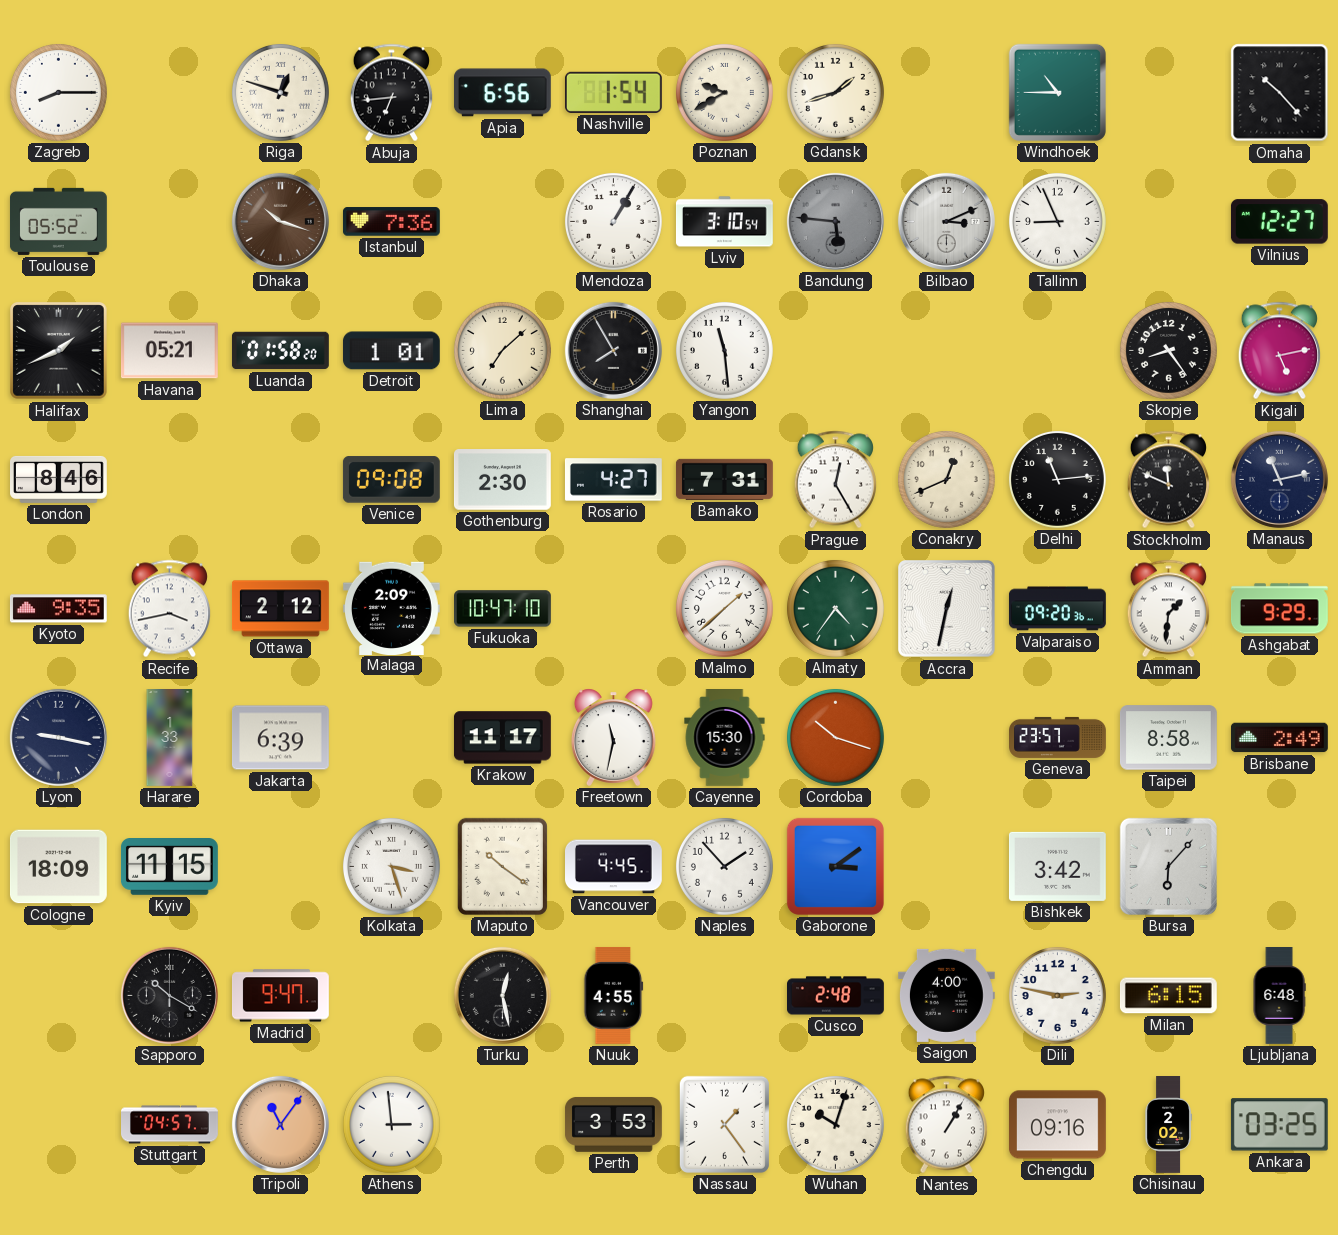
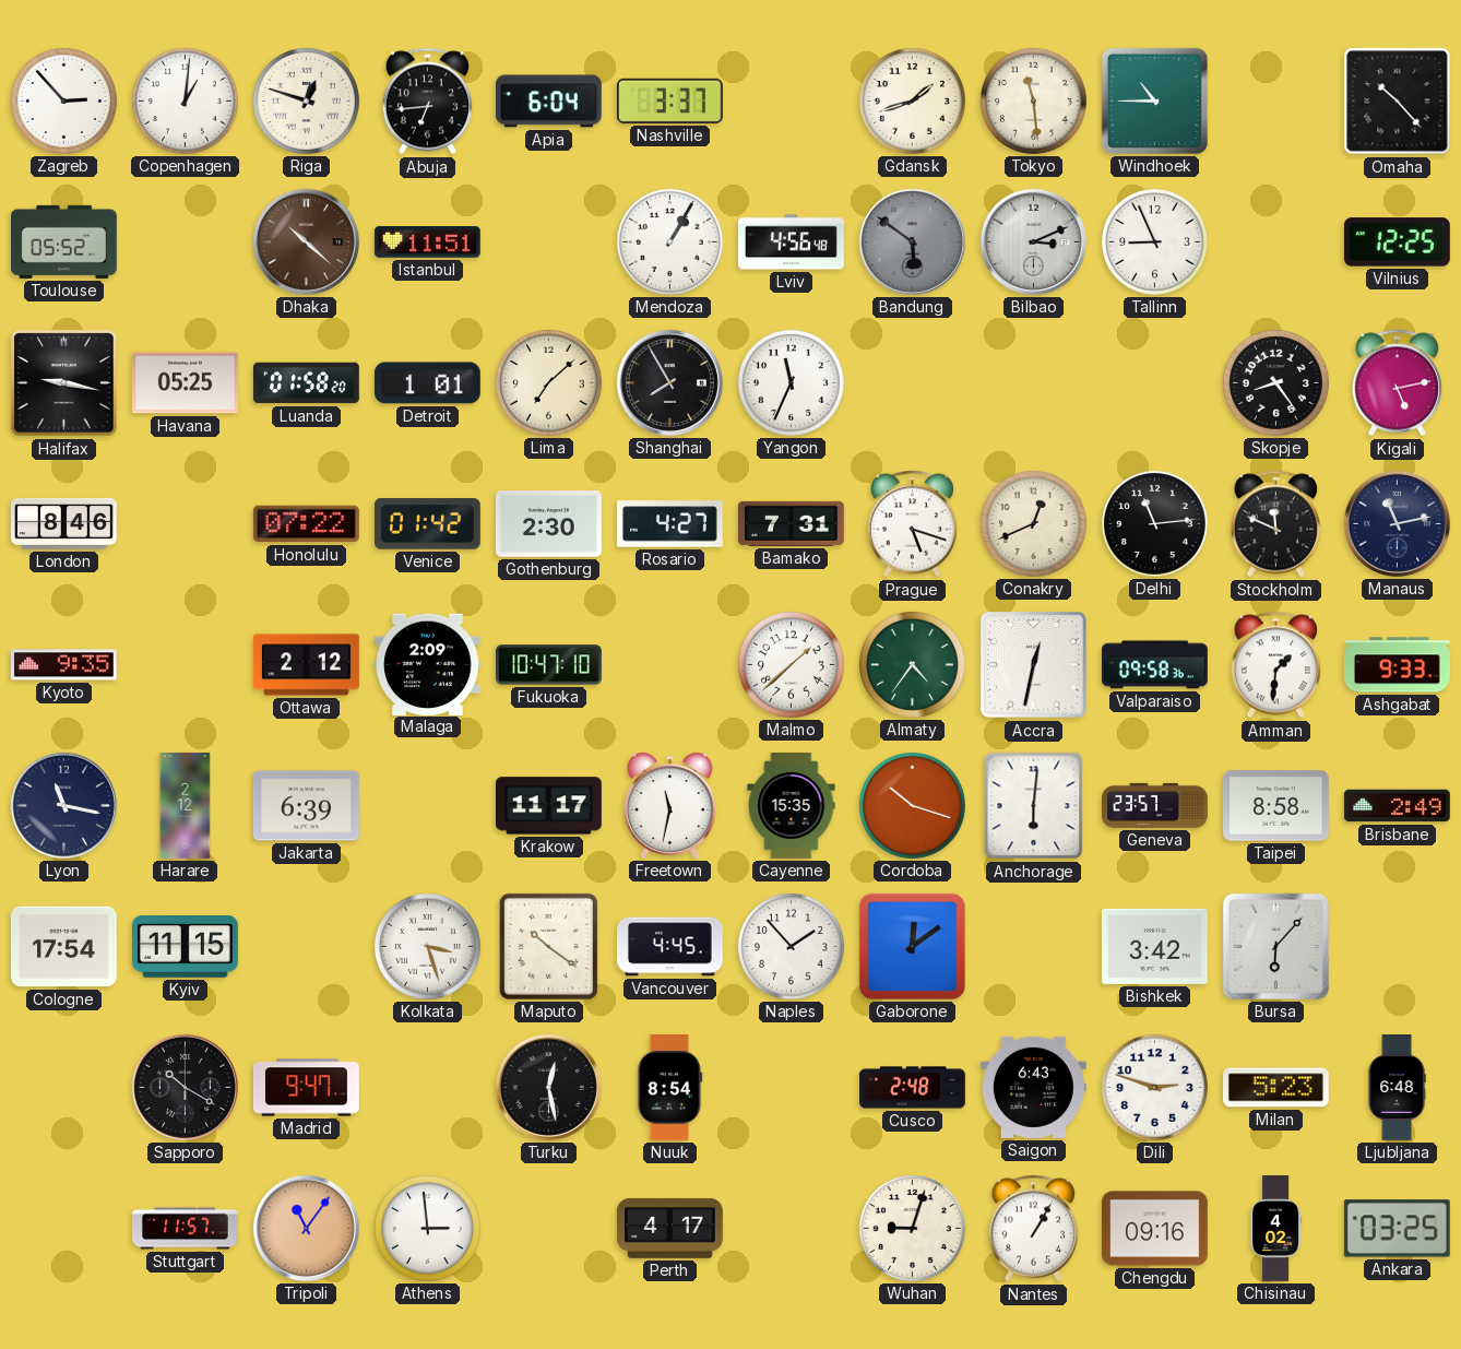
Zagreb: 8:15 -> 2:53 (63, 100)
Copenhagen: none -> 1:01 (185, 100)
Apia: 6:56 -> 6:04 (548, 102)
Nashville: 1:54 -> 3:37 (669, 100)
Poznan: 9:40 -> none (724, 92)
Tokyo: none -> 11:29 (1033, 100)
Dhaka: 10:18 -> 10:22 (306, 241)
Istanbul: 7:36 -> 11:51 (427, 242)
Lviv: 3:10 -> 4:56 (791, 242)
Bandung: 5:46 -> 5:51 (912, 241)
Vilnius: 12:27 -> 12:25 (1397, 242)
Halifax: 1:41 -> 9:17 (64, 383)
Havana: 05:21 -> 05:25 (185, 383)
Yangon: 11:29 -> 11:34 (791, 382)
Honolulu: none -> 07:22 (306, 524)
Venice: 09:08 -> 01:42 (427, 524)
Prague: 12:25 -> 5:18 (912, 524)
Recife: 3:43 -> none (169, 609)
Valparaiso: 09:20 -> 09:58 (1154, 665)
Ashgabat: 9:29 -> 9:33 (1397, 665)
Lyon: 9:17 -> 11:17 (63, 805)
Harare: 1:33 -> 2:12 (186, 806)
Cayenne: 15:30 -> 15:35 (792, 806)
Anchorage: none -> 6:01 (1034, 806)
Cologne: 18:09 -> 17:54 (63, 947)
Gaborone: 3:09 -> 12:09 (912, 946)
Nuuk: 4:55 -> 8:54 (670, 1087)
Saigon: 4:00 -> 6:43 (1033, 1087)
Dili: 2:47 -> 2:48 (1154, 1087)
Milan: 6:15 -> 5:23 (1275, 1088)
Stuttgart: 04:57 -> 11:57 (186, 1229)
Perth: 3:53 -> 4:17 (669, 1228)
Nassau: 1:24 -> none (724, 1124)
Wuhan: 10:03 -> 9:03 (912, 1228)
Chisinau: 2:02 -> 4:02 (1275, 1229)
